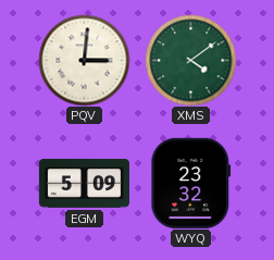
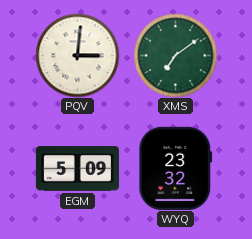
XMS: 4:09 -> 7:09 (175, 55)
